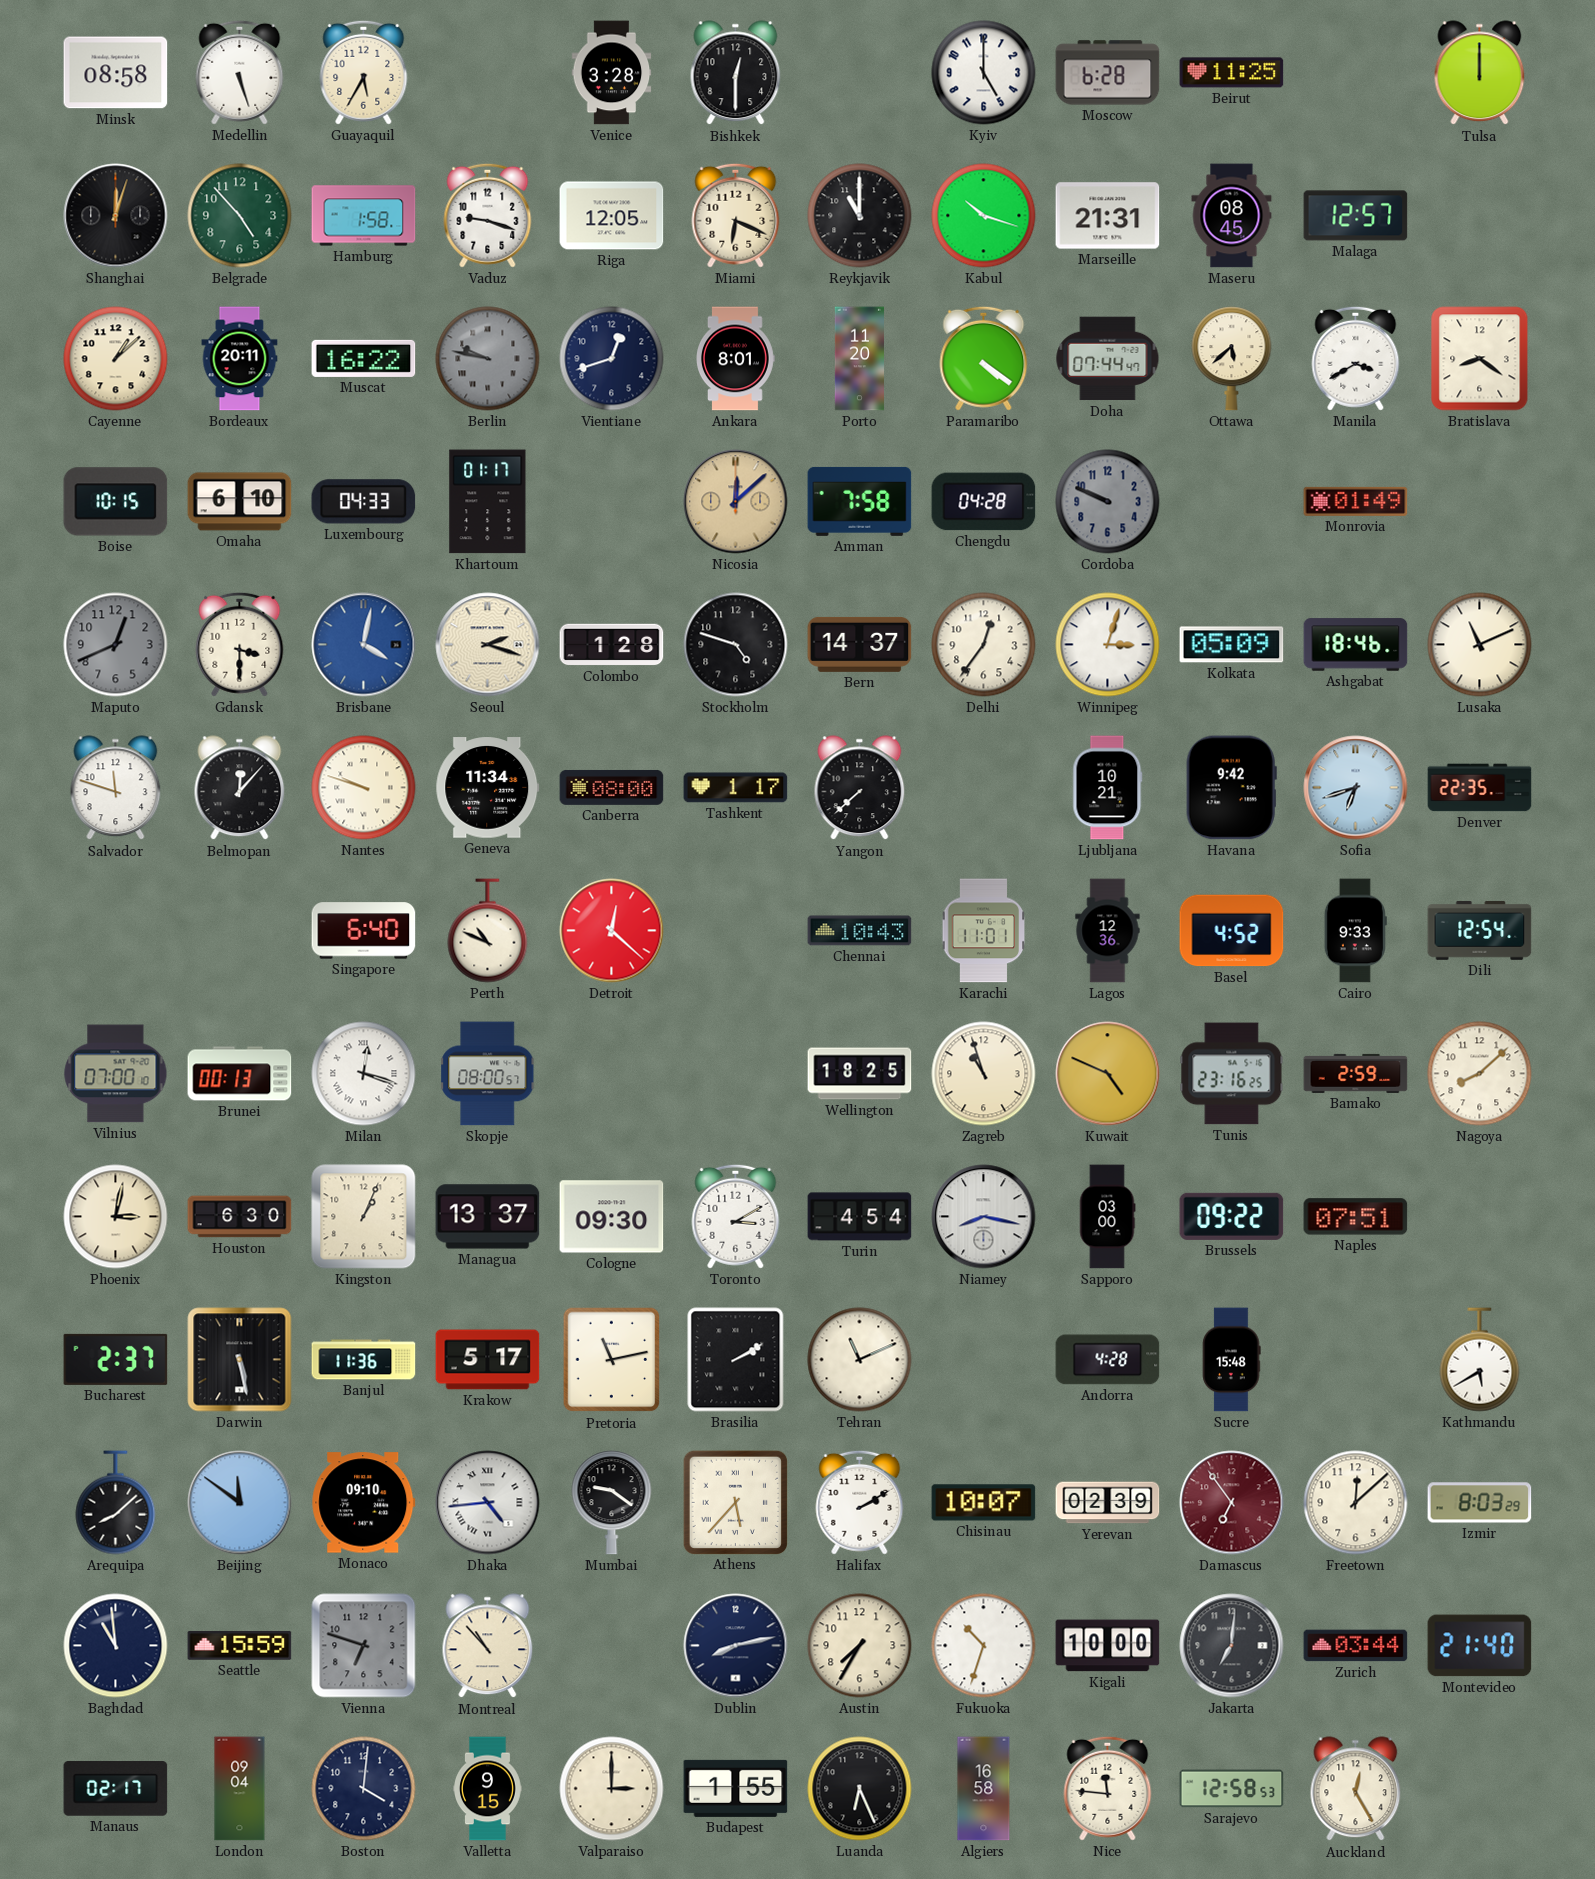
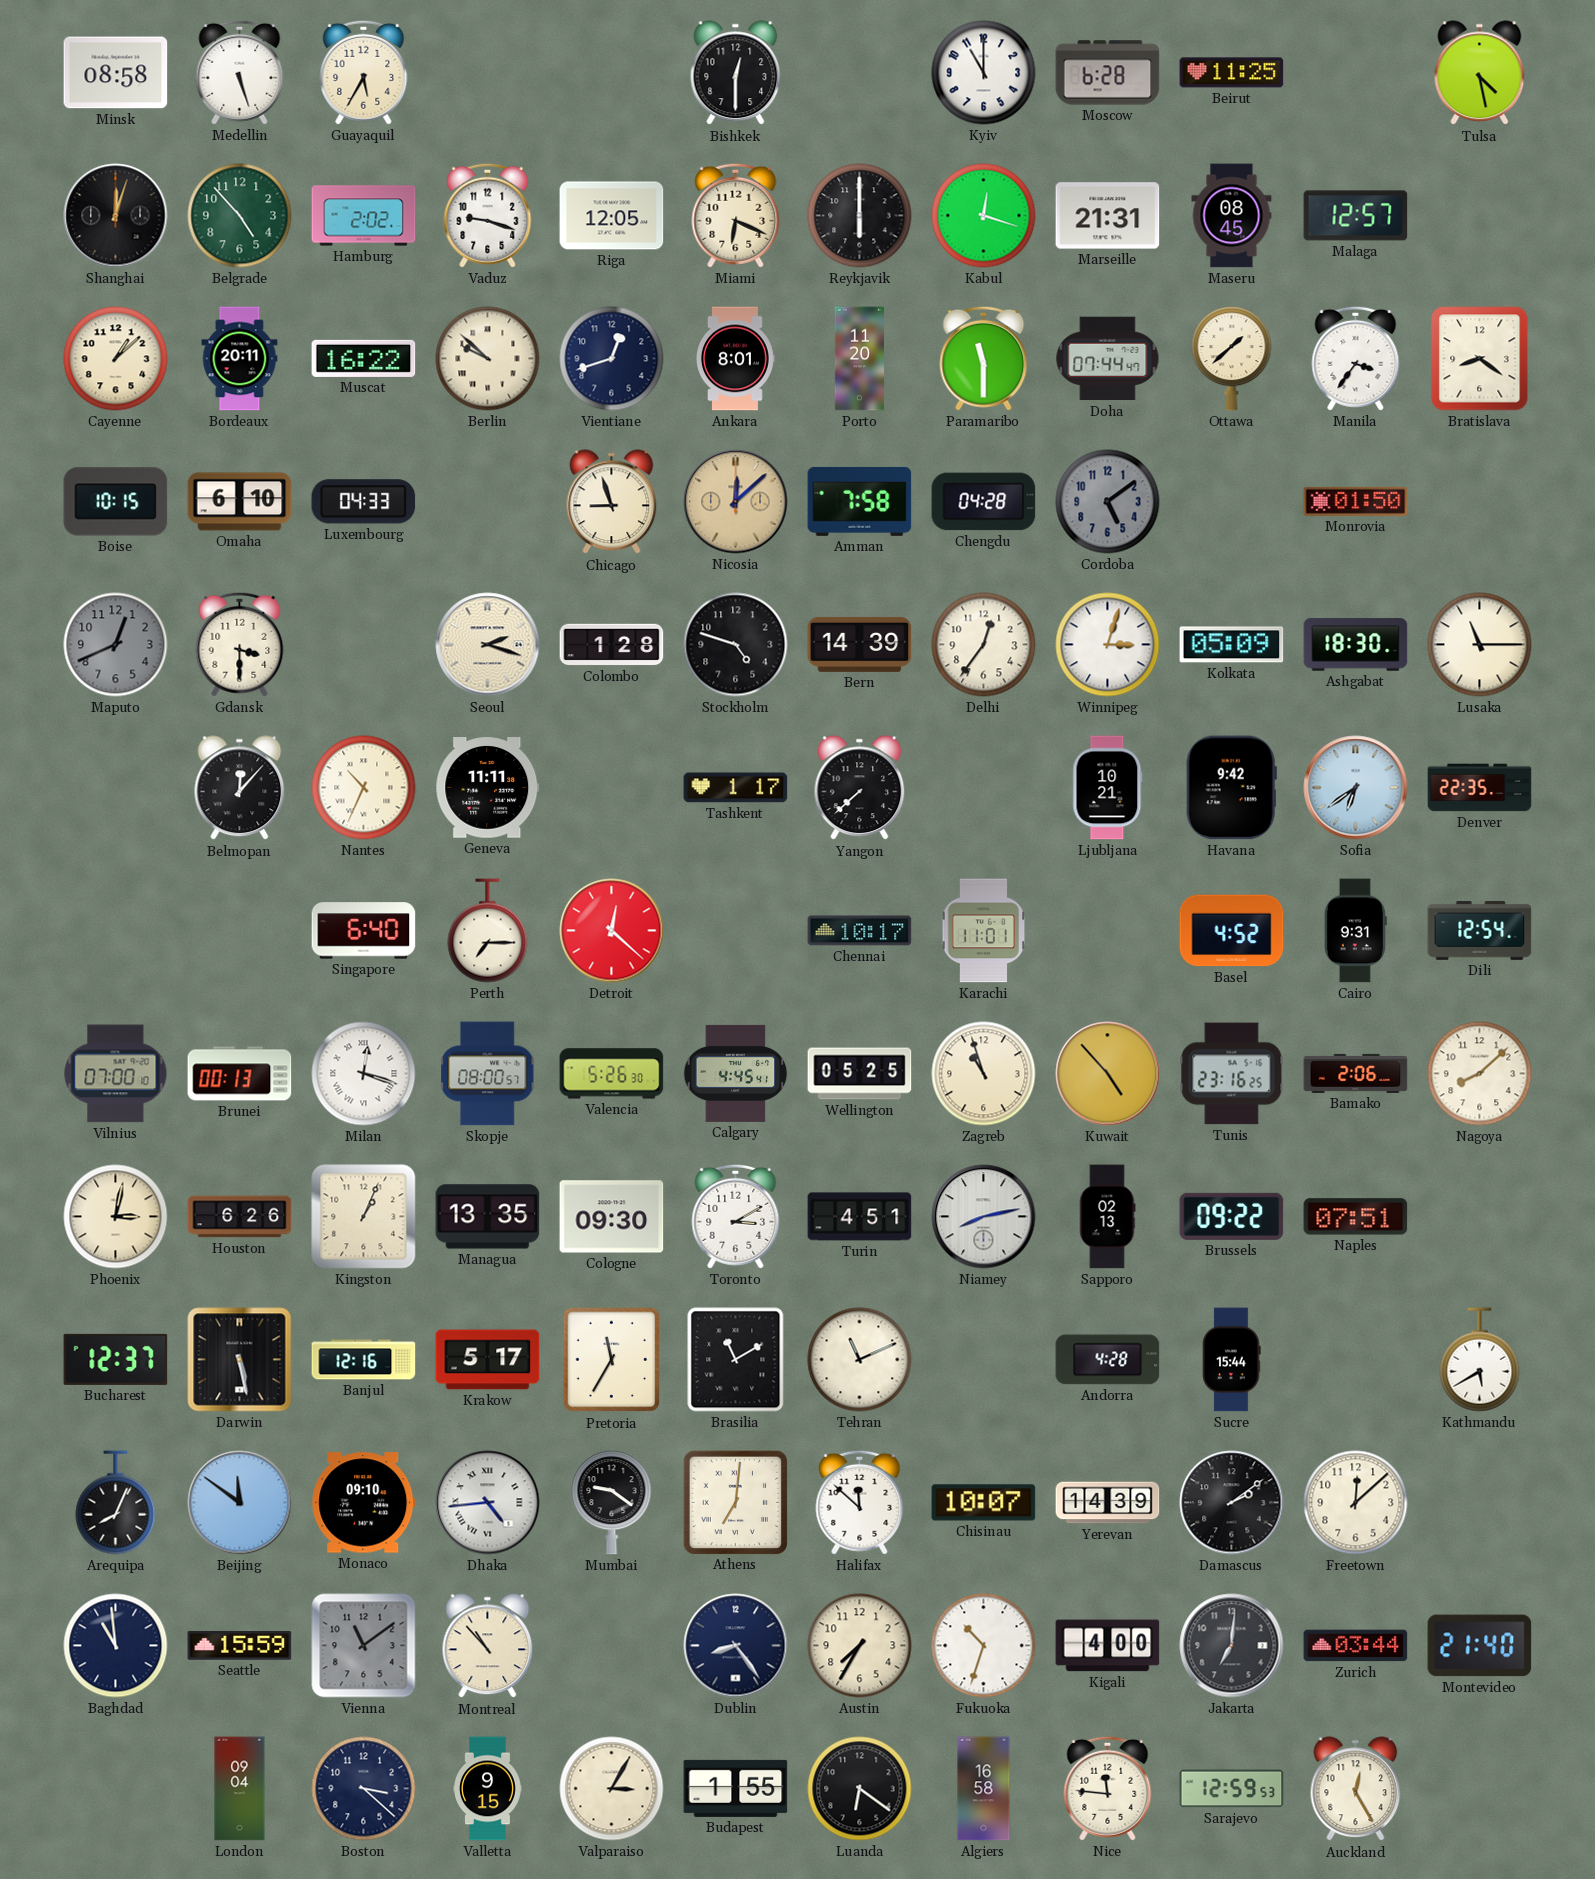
Venice: 3:28 -> none (612, 73)
Kyiv: 5:00 -> 11:00 (984, 73)
Tulsa: 12:00 -> 4:28 (1480, 73)
Hamburg: 1:58 -> 2:02 (364, 216)
Reykjavik: 11:00 -> 6:00 (860, 216)
Kabul: 10:18 -> 12:18 (984, 216)
Berlin: 9:47 -> 9:52 (488, 359)
Berlin dial: grey -> cream (488, 359)
Paramaribo: 4:21 -> 11:30 (984, 358)
Ottawa: 5:38 -> 1:38 (1232, 359)
Manila: 3:40 -> 3:36 (1356, 358)
Khartoum: 01:17 -> none (488, 502)
Chicago: none -> 8:57 (612, 502)
Cordoba: 9:49 -> 5:09 (1108, 502)
Monrovia: 01:49 -> 01:50 (1356, 501)
Brisbane: 4:02 -> none (364, 645)
Bern: 14:37 -> 14:39 (860, 644)
Ashgabat: 18:46 -> 18:30 (1356, 645)
Lusaka: 11:11 -> 11:15 (1480, 645)
Salvador: 11:48 -> none (116, 788)
Nantes: 9:48 -> 10:34 (364, 788)
Geneva: 11:34 -> 11:11 (488, 788)
Canberra: 08:00 -> none (612, 787)
Sofia: 6:42 -> 6:39 (1356, 788)
Perth: 10:49 -> 7:15 (488, 931)
Chennai: 10:43 -> 10:17 (860, 931)
Lagos: 12:36 -> none (1108, 931)
Cairo: 9:33 -> 9:31 (1355, 931)
Valencia: none -> 5:26 (612, 1074)
Calgary: none -> 4:45 (736, 1073)
Wellington: 18:25 -> 05:25 (860, 1074)
Kuwait: 4:49 -> 4:53 (1108, 1074)
Bamako: 2:59 -> 2:06 (1356, 1073)
Houston: 6:30 -> 6:26 (240, 1217)
Managua: 13:37 -> 13:35 (488, 1217)
Turin: 4:54 -> 4:51 (860, 1217)
Niamey: 8:17 -> 8:13 (984, 1217)
Sapporo: 03:00 -> 02:13 (1107, 1217)
Bucharest: 2:37 -> 12:37 (116, 1359)
Banjul: 11:36 -> 12:16 (364, 1360)
Pretoria: 11:13 -> 11:35 (612, 1360)
Brasilia: 2:10 -> 11:10 (736, 1360)
Sucre: 15:48 -> 15:44 (1232, 1360)
Arequipa: 8:08 -> 8:04 (116, 1503)
Athens: 5:37 -> 7:01 (735, 1502)
Halifax: 2:10 -> 11:52 (860, 1502)
Yerevan: 02:39 -> 14:39 (1108, 1503)
Damascus: 6:54 -> 2:09 (1232, 1503)
Damascus dial: burgundy -> black (1232, 1503)
Izmir: 8:03 -> none (1480, 1503)
Vienna: 6:48 -> 11:09 (364, 1646)
Dublin: 8:13 -> 8:24 (736, 1646)
Kigali: 10:00 -> 4:00 (1108, 1646)
Manaus: 02:17 -> none (116, 1789)
Boston: 4:01 -> 3:22 (364, 1789)
Valparaiso: 3:00 -> 3:05 (612, 1789)
Luanda: 6:26 -> 6:21 (860, 1789)
Sarajevo: 12:58 -> 12:59 (1232, 1789)
